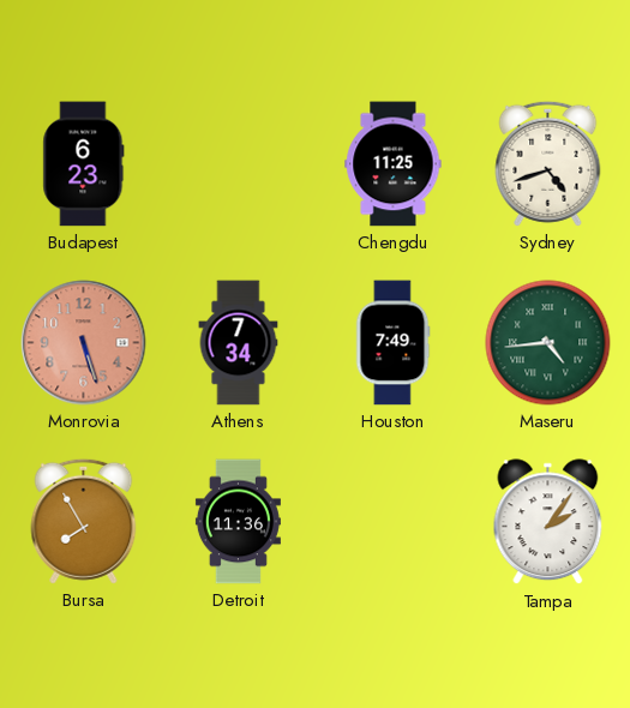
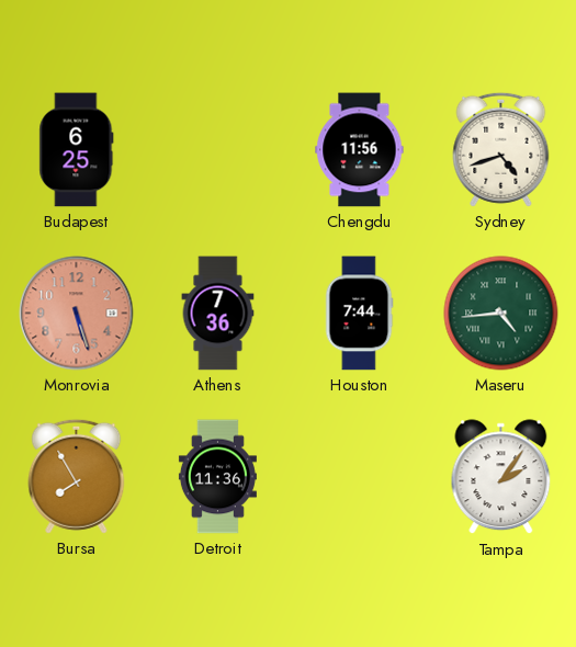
Budapest: 6:23 -> 6:25 (77, 150)
Chengdu: 11:25 -> 11:56 (360, 150)
Athens: 7:34 -> 7:36 (218, 314)
Houston: 7:49 -> 7:44 (359, 314)
